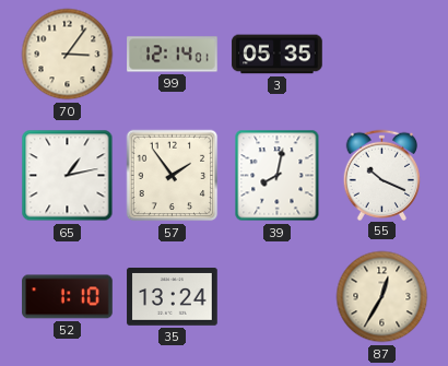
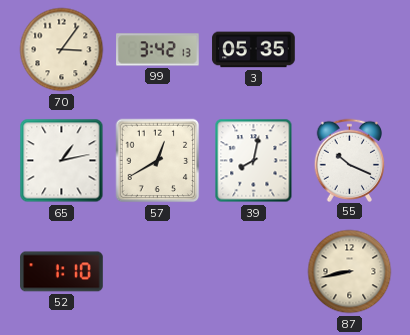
99: 12:14 -> 3:42 (158, 50)
57: 1:54 -> 12:40 (158, 161)
35: 13:24 -> none (173, 297)
87: 12:35 -> 8:43 (350, 272)
